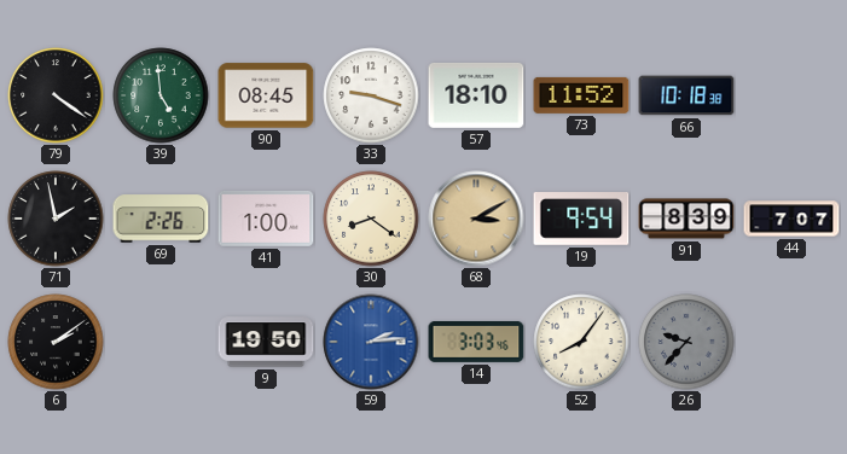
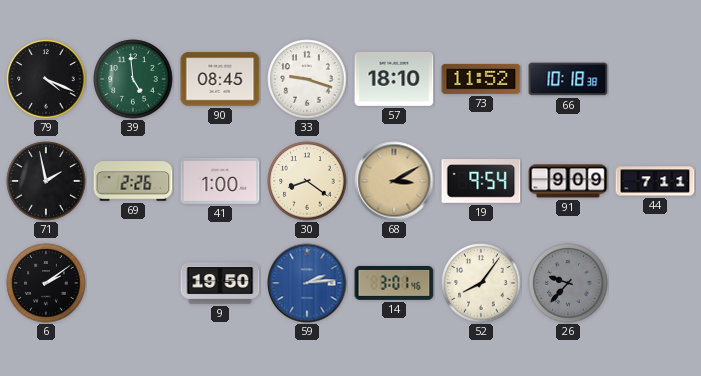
79: 4:21 -> 4:19 (46, 79)
91: 8:39 -> 9:09 (568, 181)
44: 7:07 -> 7:11 (655, 181)
14: 3:03 -> 3:01 (394, 283)
